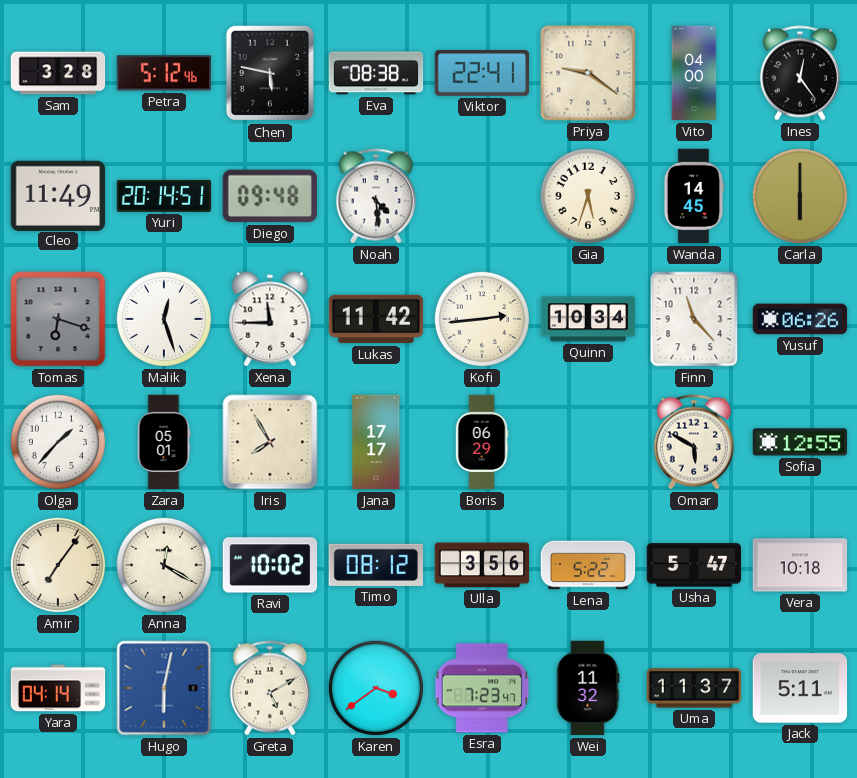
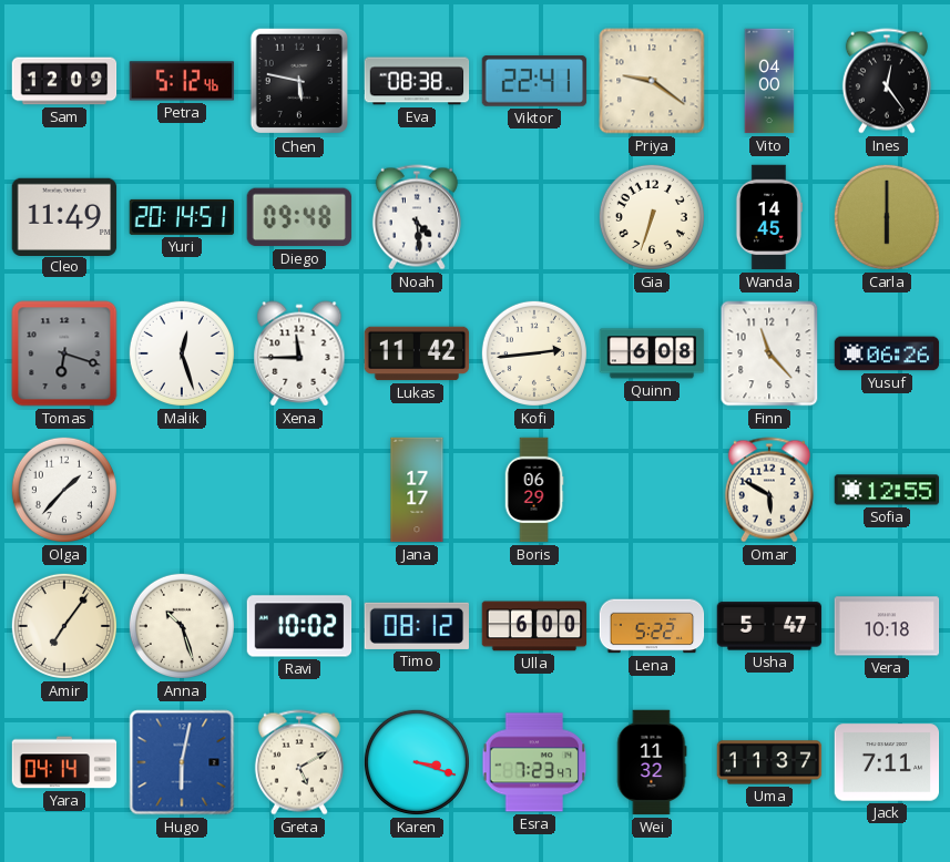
Sam: 3:28 -> 12:09 (64, 81)
Gia: 5:33 -> 6:33 (652, 217)
Quinn: 10:34 -> 6:08 (652, 353)
Zara: 05:01 -> none (164, 442)
Iris: 7:55 -> none (270, 442)
Anna: 12:20 -> 10:27 (182, 626)
Ulla: 3:56 -> 6:00 (534, 626)
Karen: 3:39 -> 3:18 (417, 762)
Jack: 5:11 -> 7:11 (887, 762)
